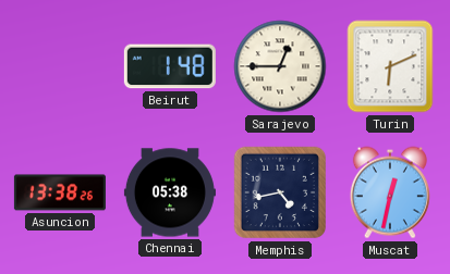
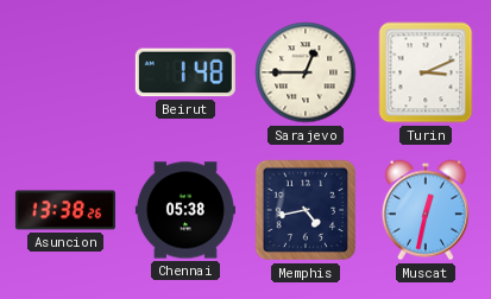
Turin: 6:11 -> 3:11 (426, 72)
